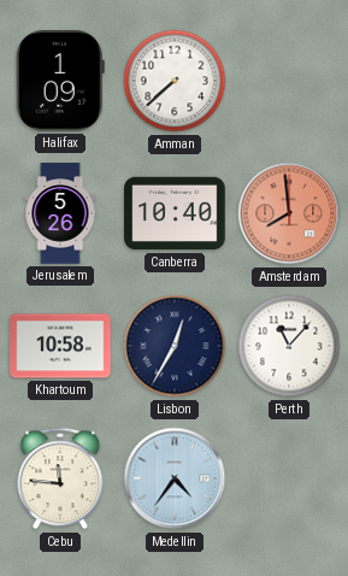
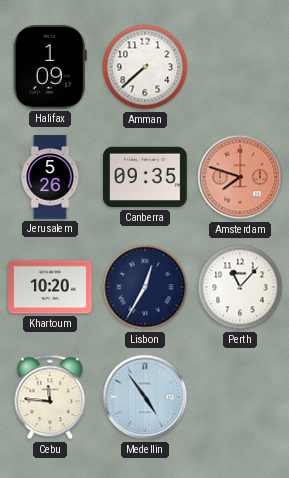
Canberra: 10:40 -> 09:35 (145, 177)
Amsterdam: 7:59 -> 7:48 (240, 177)
Khartoum: 10:58 -> 10:20 (50, 287)
Medellin: 4:36 -> 4:54 (145, 397)
